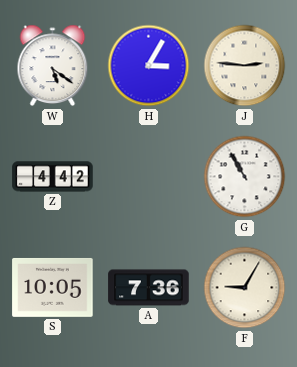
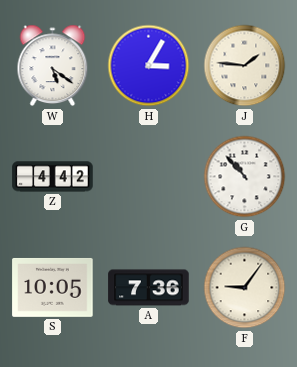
J: 2:46 -> 1:46 (245, 66)
G: 10:55 -> 10:53 (245, 177)
F: 9:05 -> 9:06 (245, 288)
